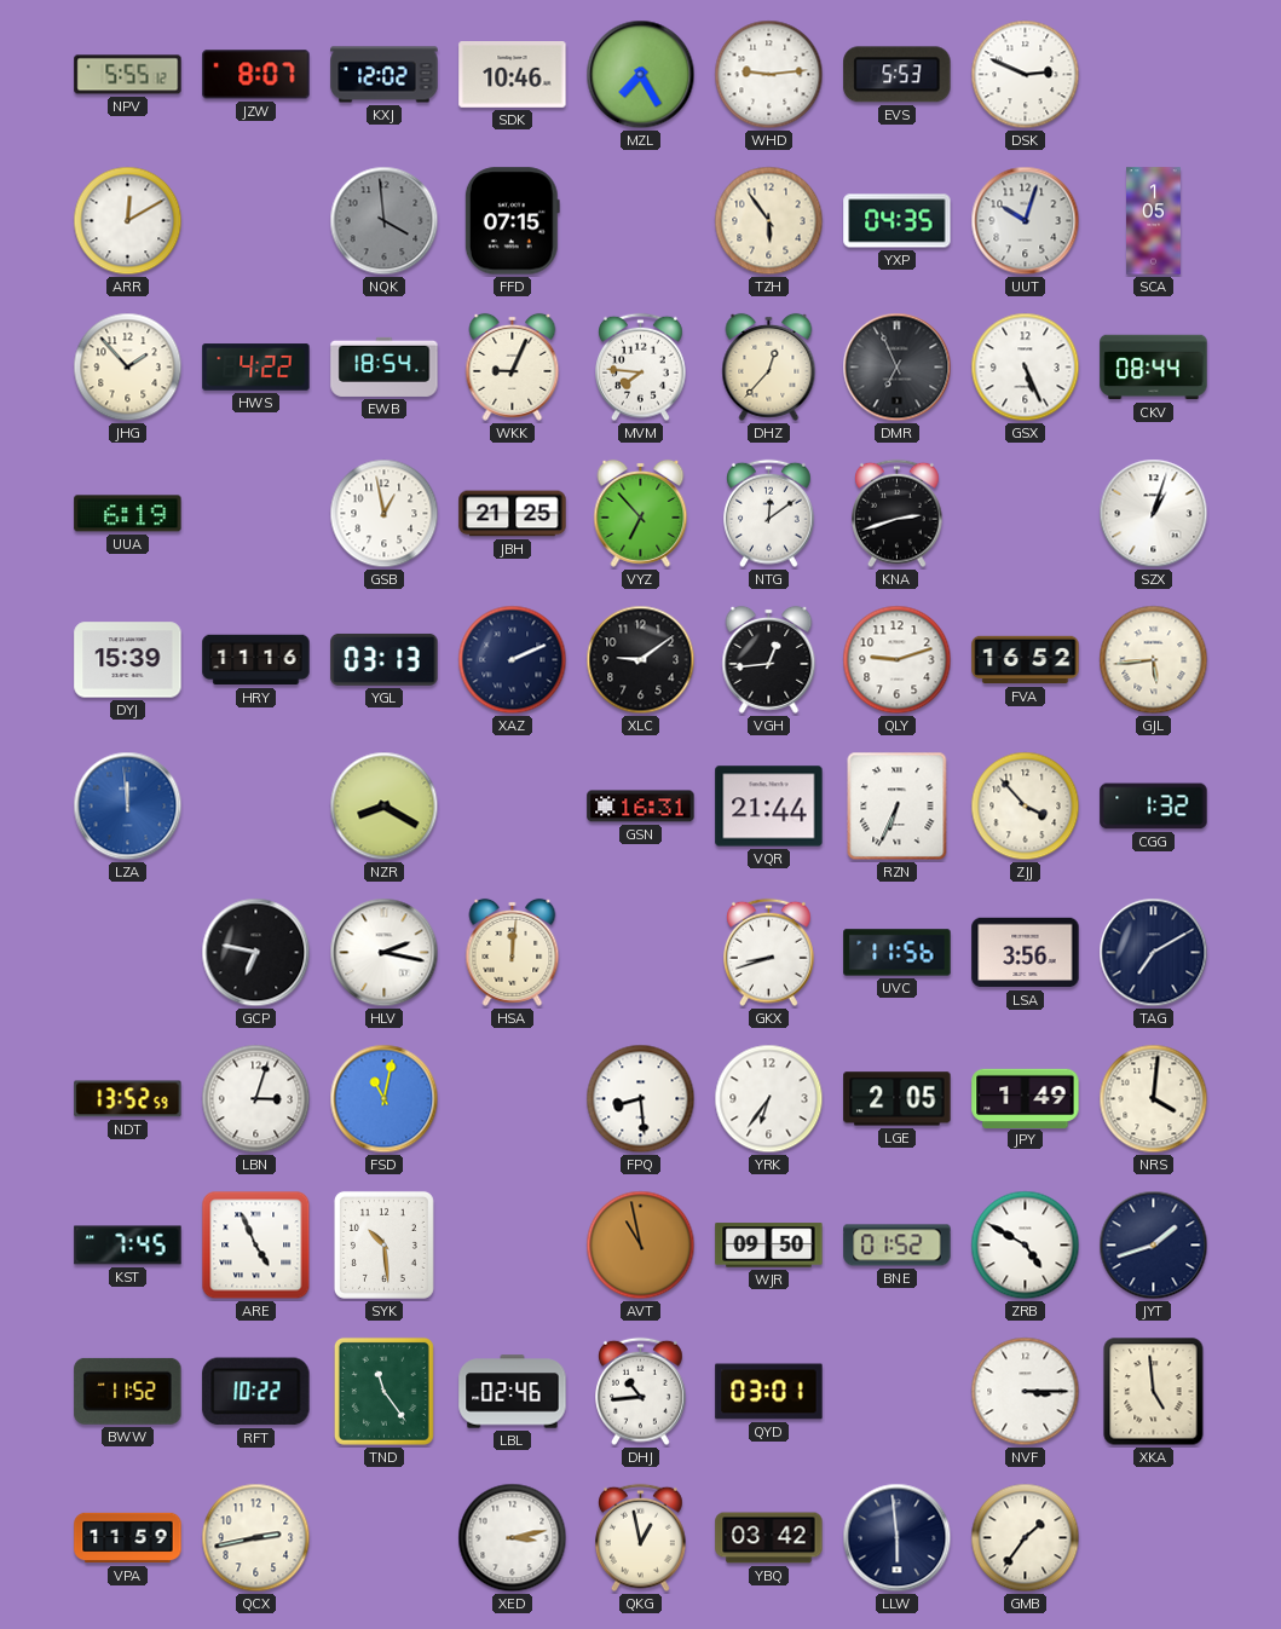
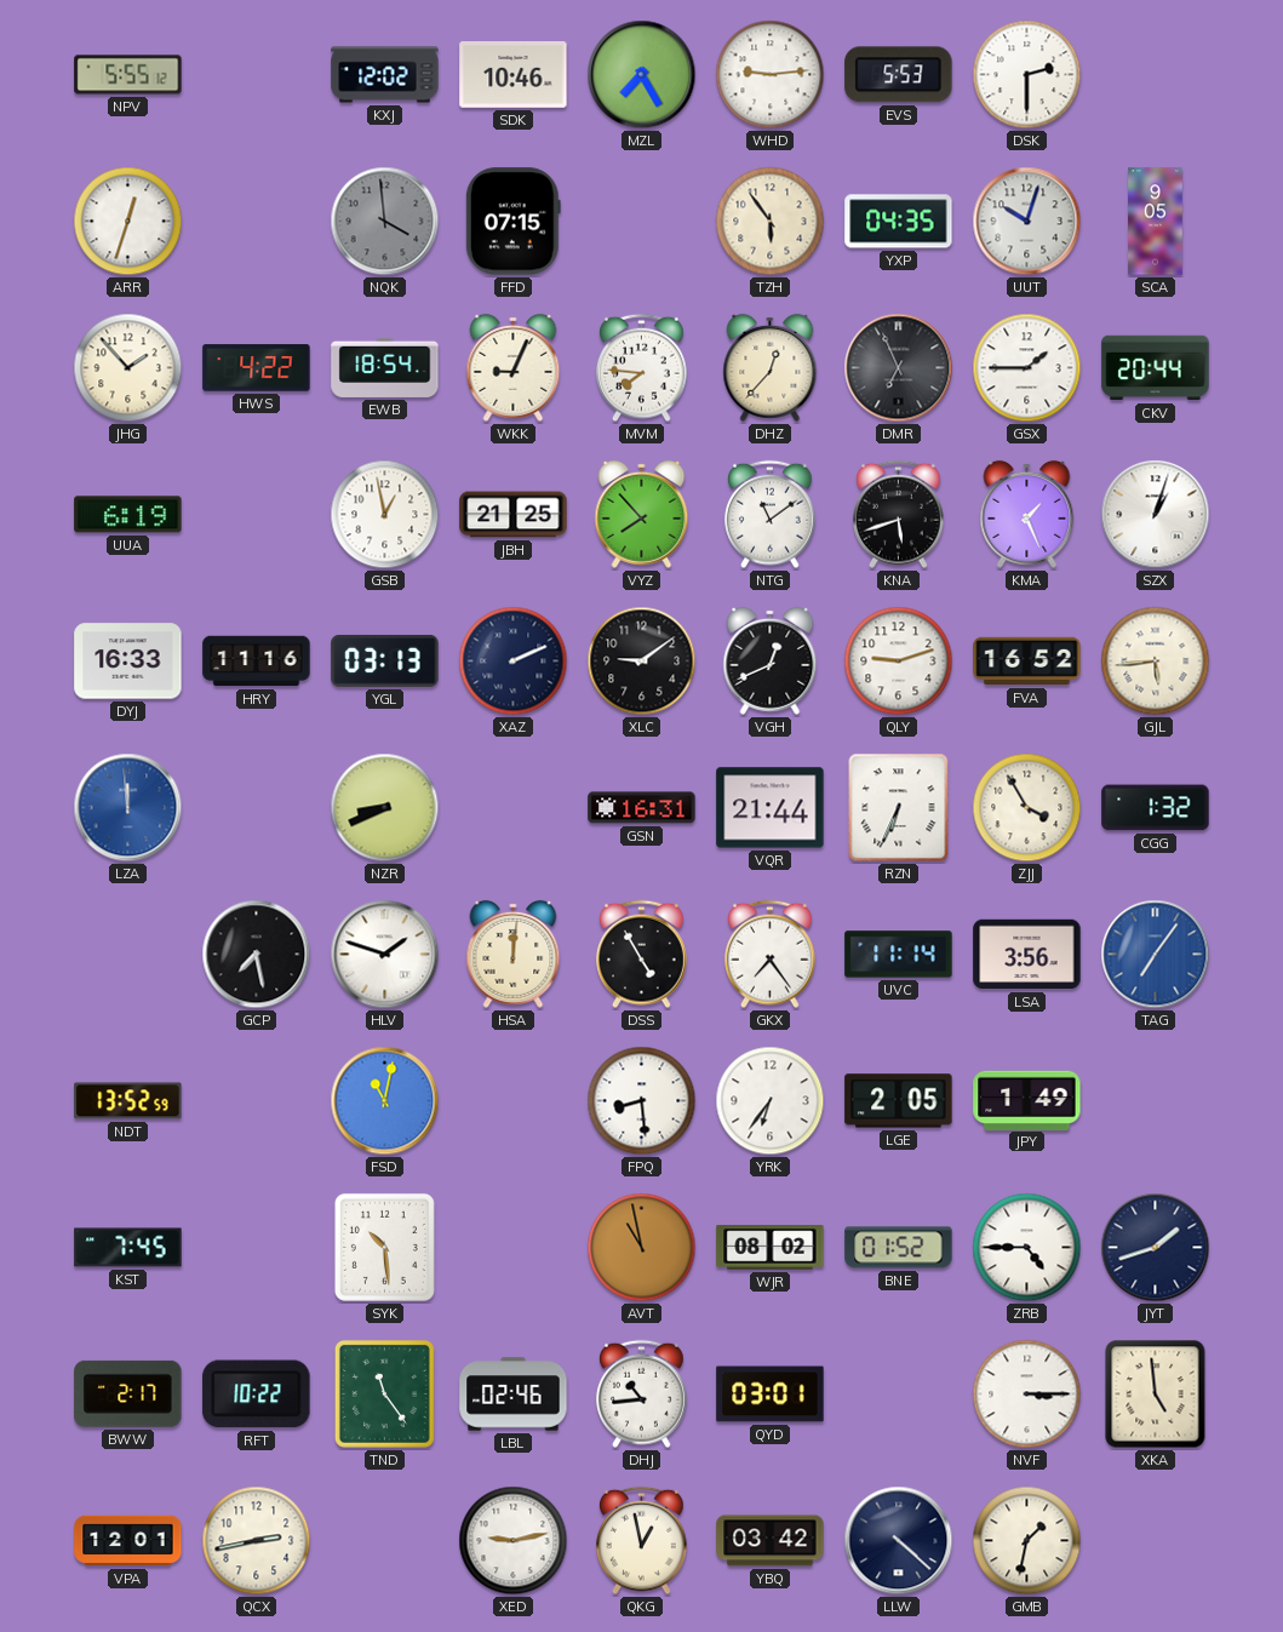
JZW: 8:07 -> none (256, 75)
DSK: 2:49 -> 2:30 (1027, 75)
ARR: 12:10 -> 12:33 (128, 222)
SCA: 1:05 -> 9:05 (1156, 222)
GSX: 5:26 -> 1:45 (1027, 368)
CKV: 08:44 -> 20:44 (1156, 368)
VYZ: 6:53 -> 7:53 (642, 514)
NTG: 12:09 -> 11:09 (771, 515)
KNA: 2:42 -> 5:42 (899, 515)
KMA: none -> 1:26 (1027, 514)
DYJ: 15:39 -> 16:33 (128, 662)
VGH: 12:44 -> 12:41 (771, 660)
NZR: 8:20 -> 8:41 (385, 808)
ZJJ: 3:53 -> 3:55 (1027, 808)
GCP: 6:47 -> 7:28 (257, 955)
HLV: 2:17 -> 1:48 (385, 955)
DSS: none -> 4:55 (642, 955)
GKX: 8:42 -> 7:24 (771, 955)
UVC: 11:56 -> 11:14 (899, 955)
TAG: 7:10 -> 7:06 (1156, 955)
TAG dial: navy -> blue (1156, 955)
LBN: 3:03 -> none (256, 1099)
NRS: 4:01 -> none (1154, 1099)
ARE: 4:56 -> none (256, 1246)
WJR: 09:50 -> 08:02 (771, 1248)
ZRB: 4:50 -> 4:45 (1027, 1248)
BWW: 11:52 -> 2:17 (128, 1393)
VPA: 11:59 -> 12:01 (128, 1541)
XED: 3:13 -> 9:13 (514, 1541)
LLW: 5:59 -> 4:22 (899, 1541)
GMB: 1:36 -> 1:32 (1027, 1541)
